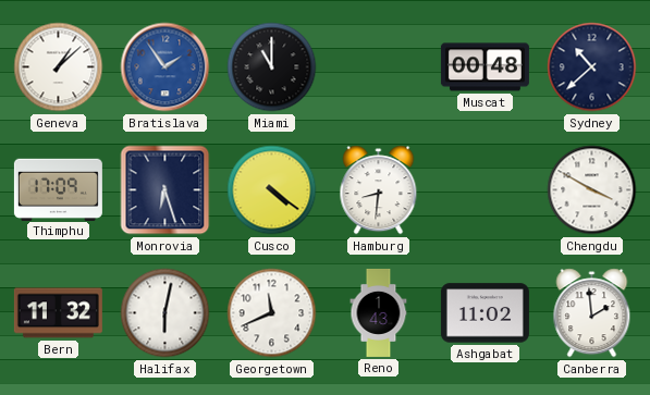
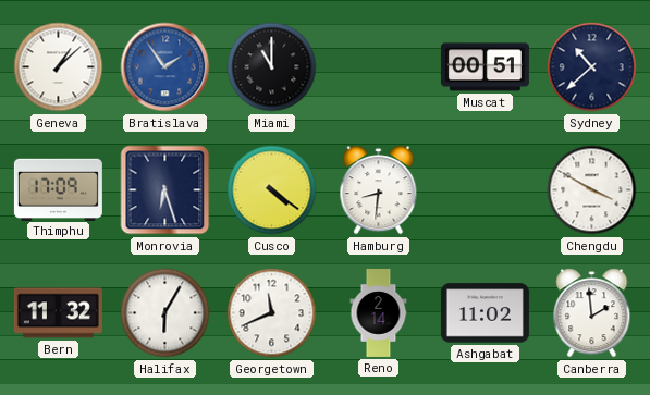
Muscat: 00:48 -> 00:51 (485, 67)
Halifax: 6:02 -> 6:05 (165, 313)
Reno: 1:43 -> 2:14 (379, 312)
